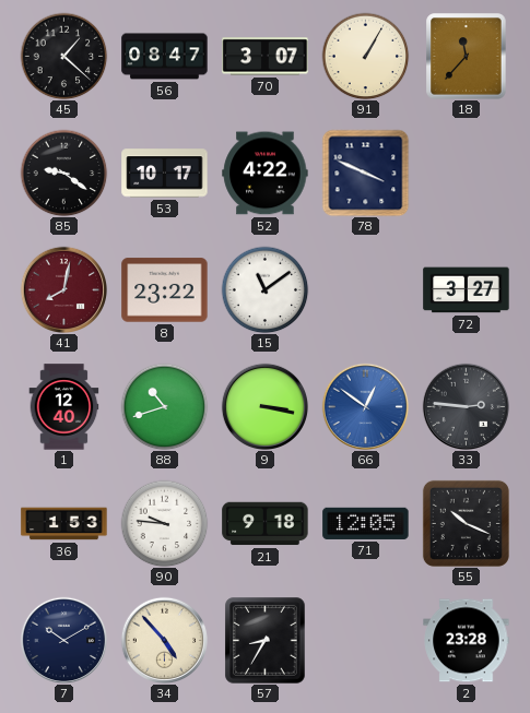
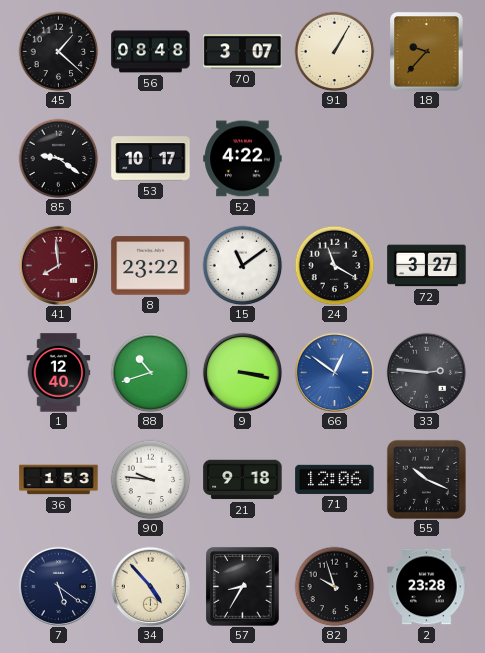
56: 08:47 -> 08:48 (151, 52)
18: 11:37 -> 9:37 (427, 52)
78: 3:49 -> none (365, 173)
41: 8:02 -> 7:59 (58, 265)
24: none -> 11:20 (334, 265)
71: 12:05 -> 12:06 (335, 479)
7: 10:10 -> 5:21 (58, 586)
82: none -> 9:57 (334, 586)
